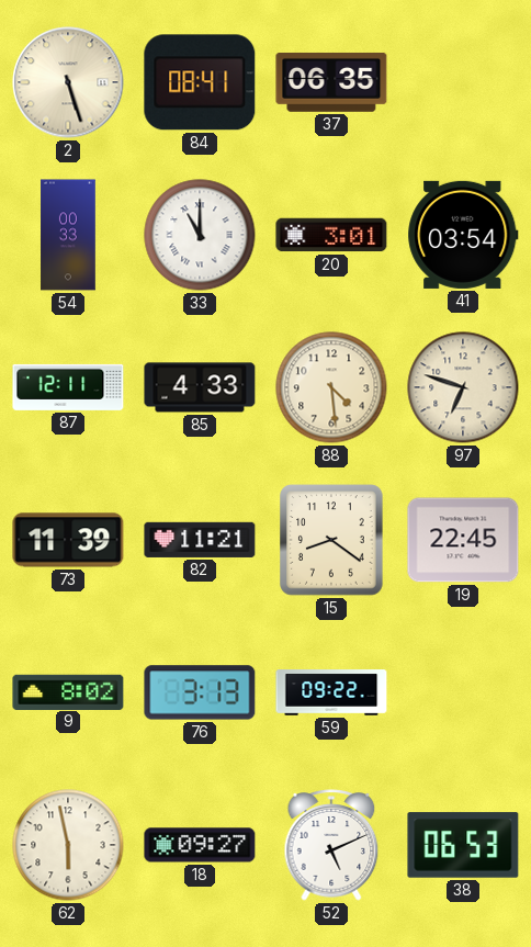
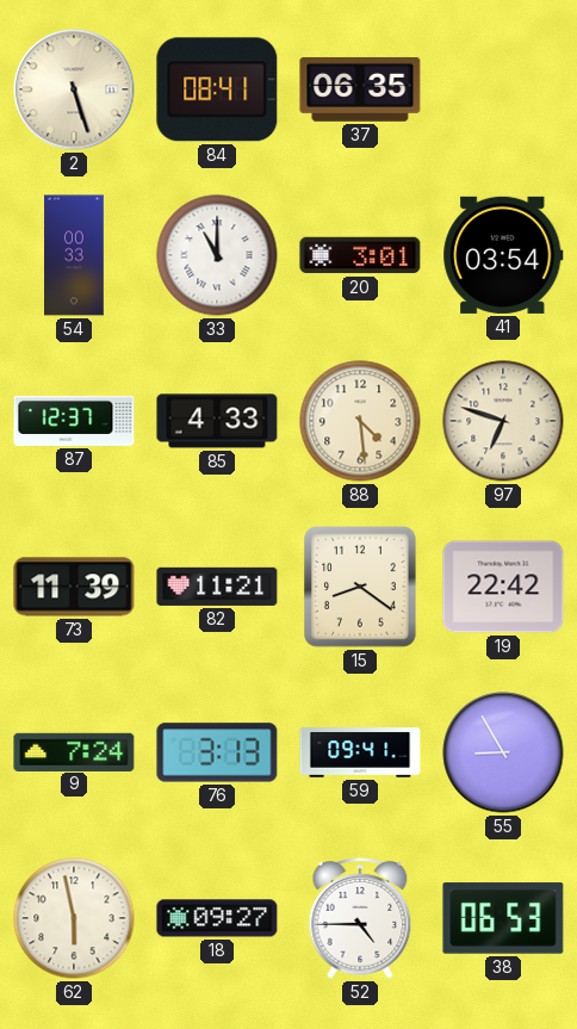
87: 12:11 -> 12:37 (74, 421)
19: 22:45 -> 22:42 (503, 587)
9: 8:02 -> 7:24 (74, 751)
59: 09:22 -> 09:41 (360, 752)
55: none -> 8:55 (503, 752)
52: 5:11 -> 4:45 (360, 918)
